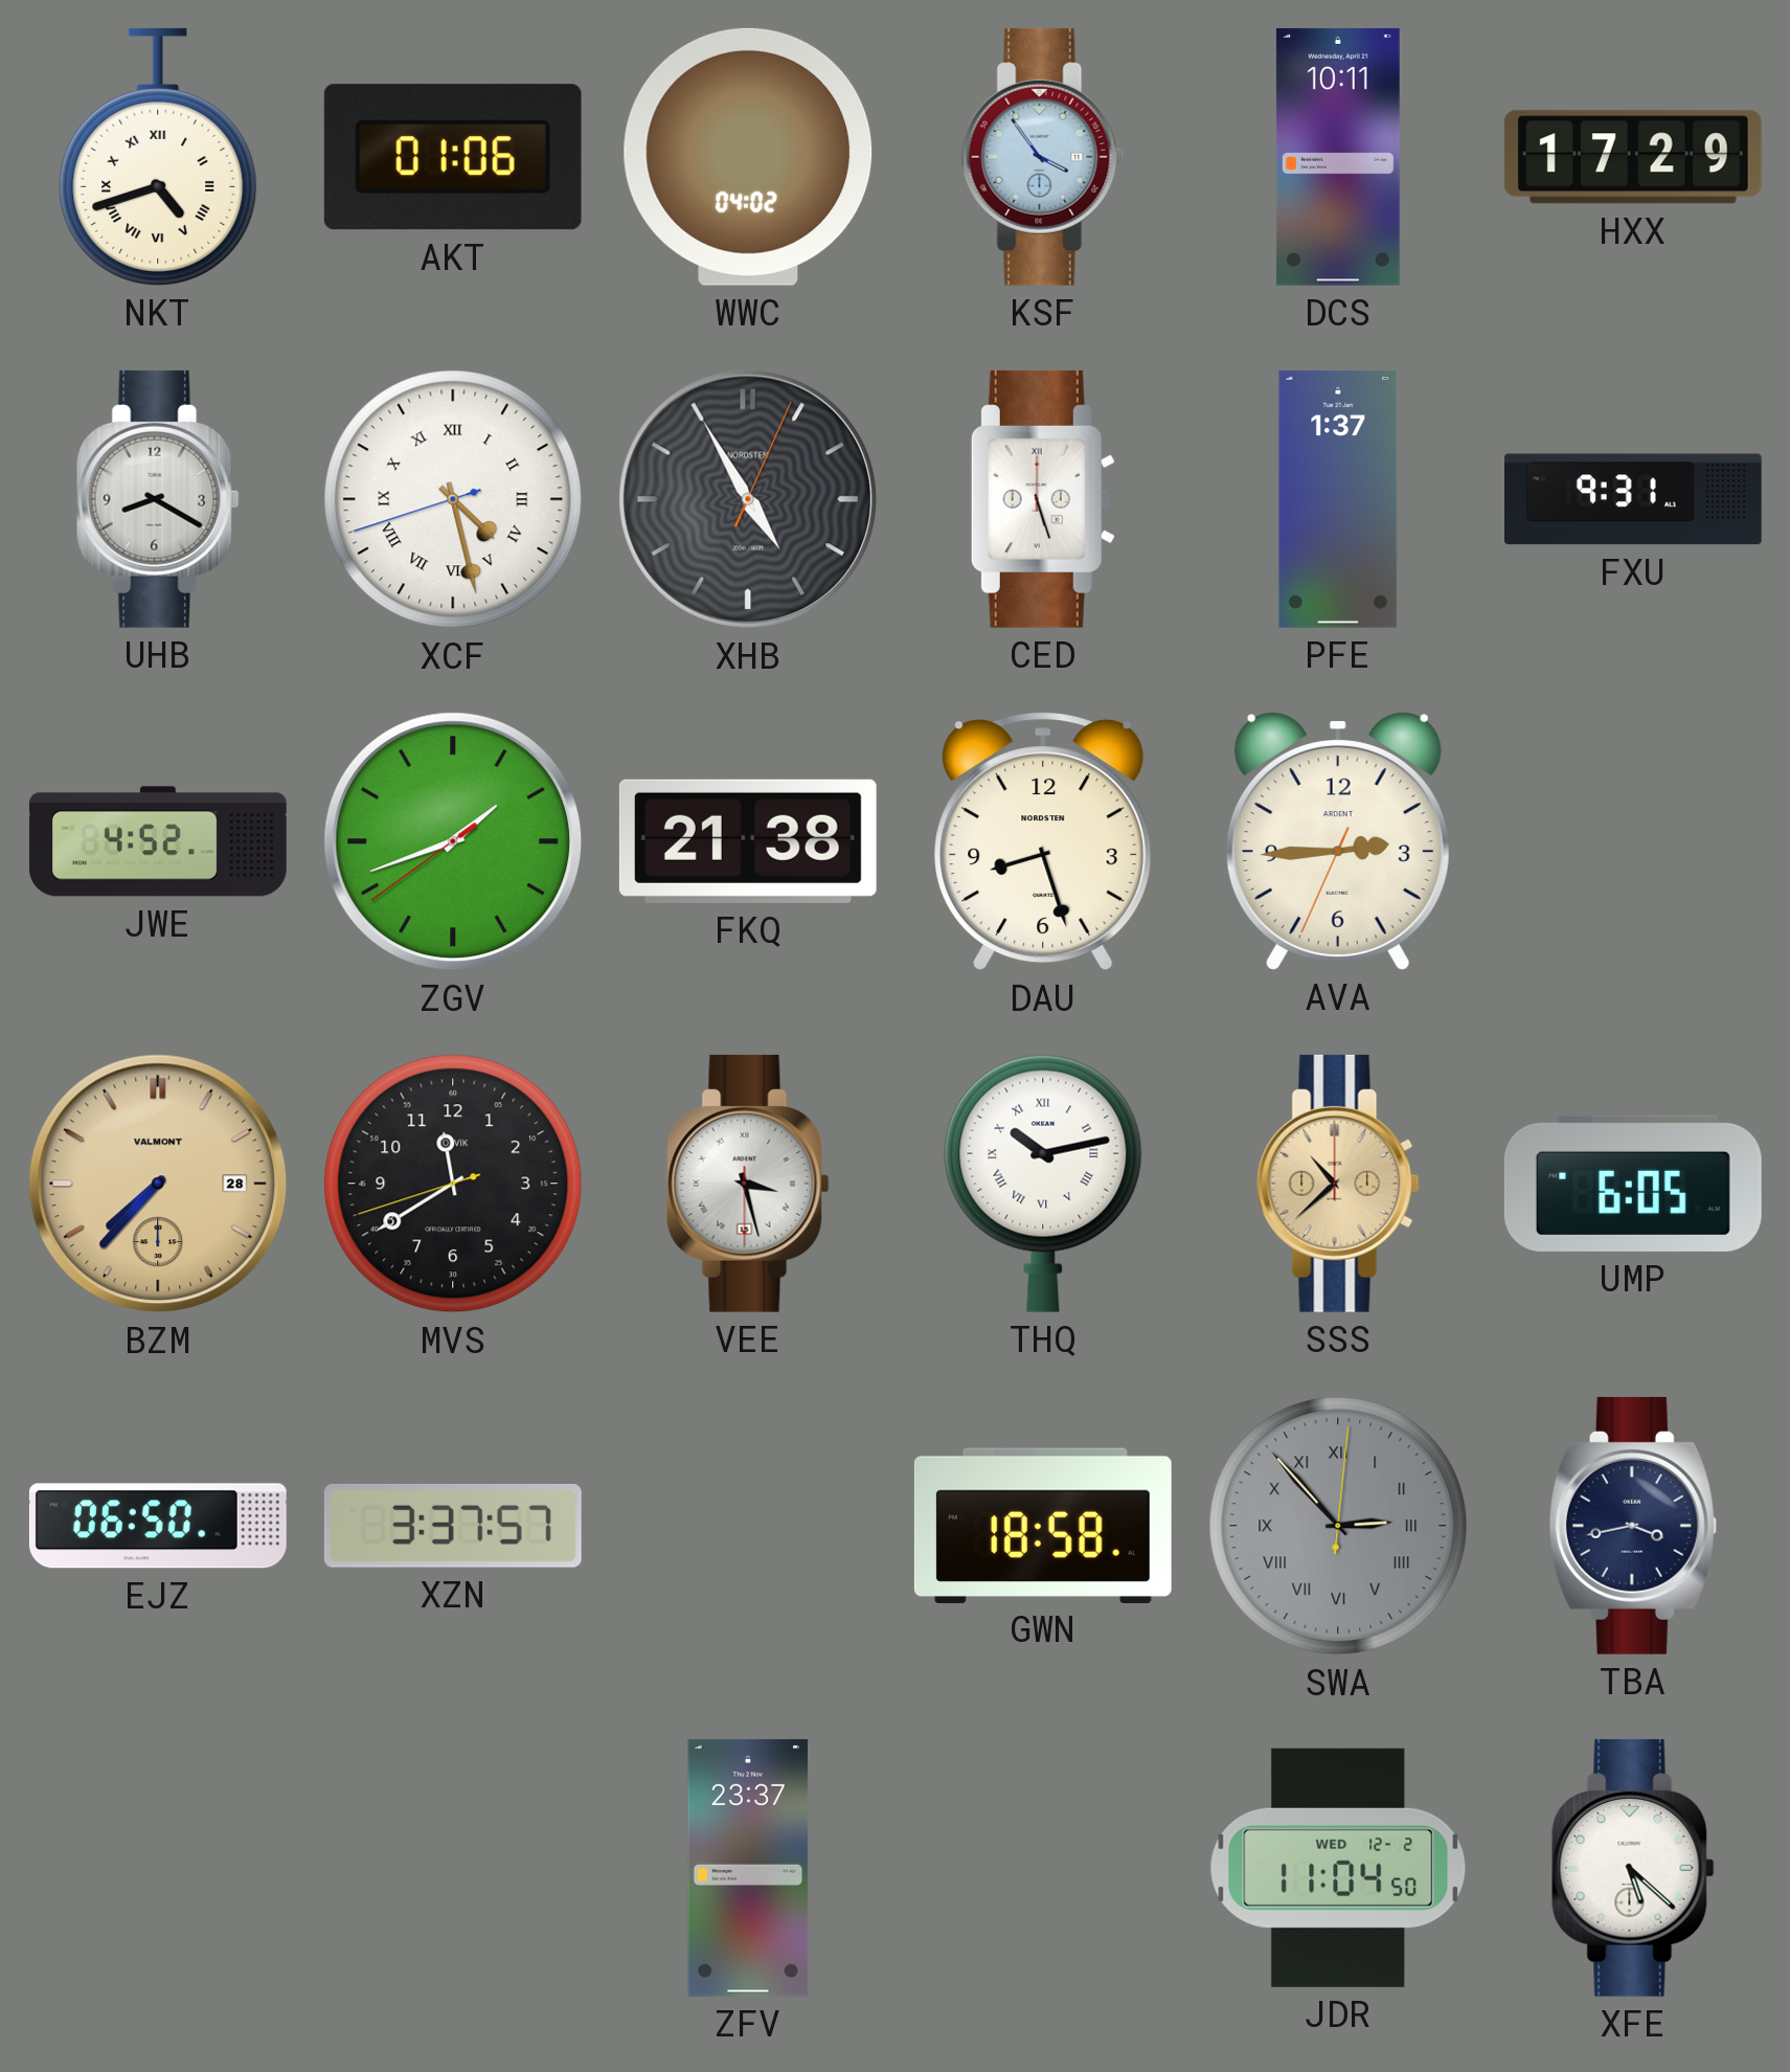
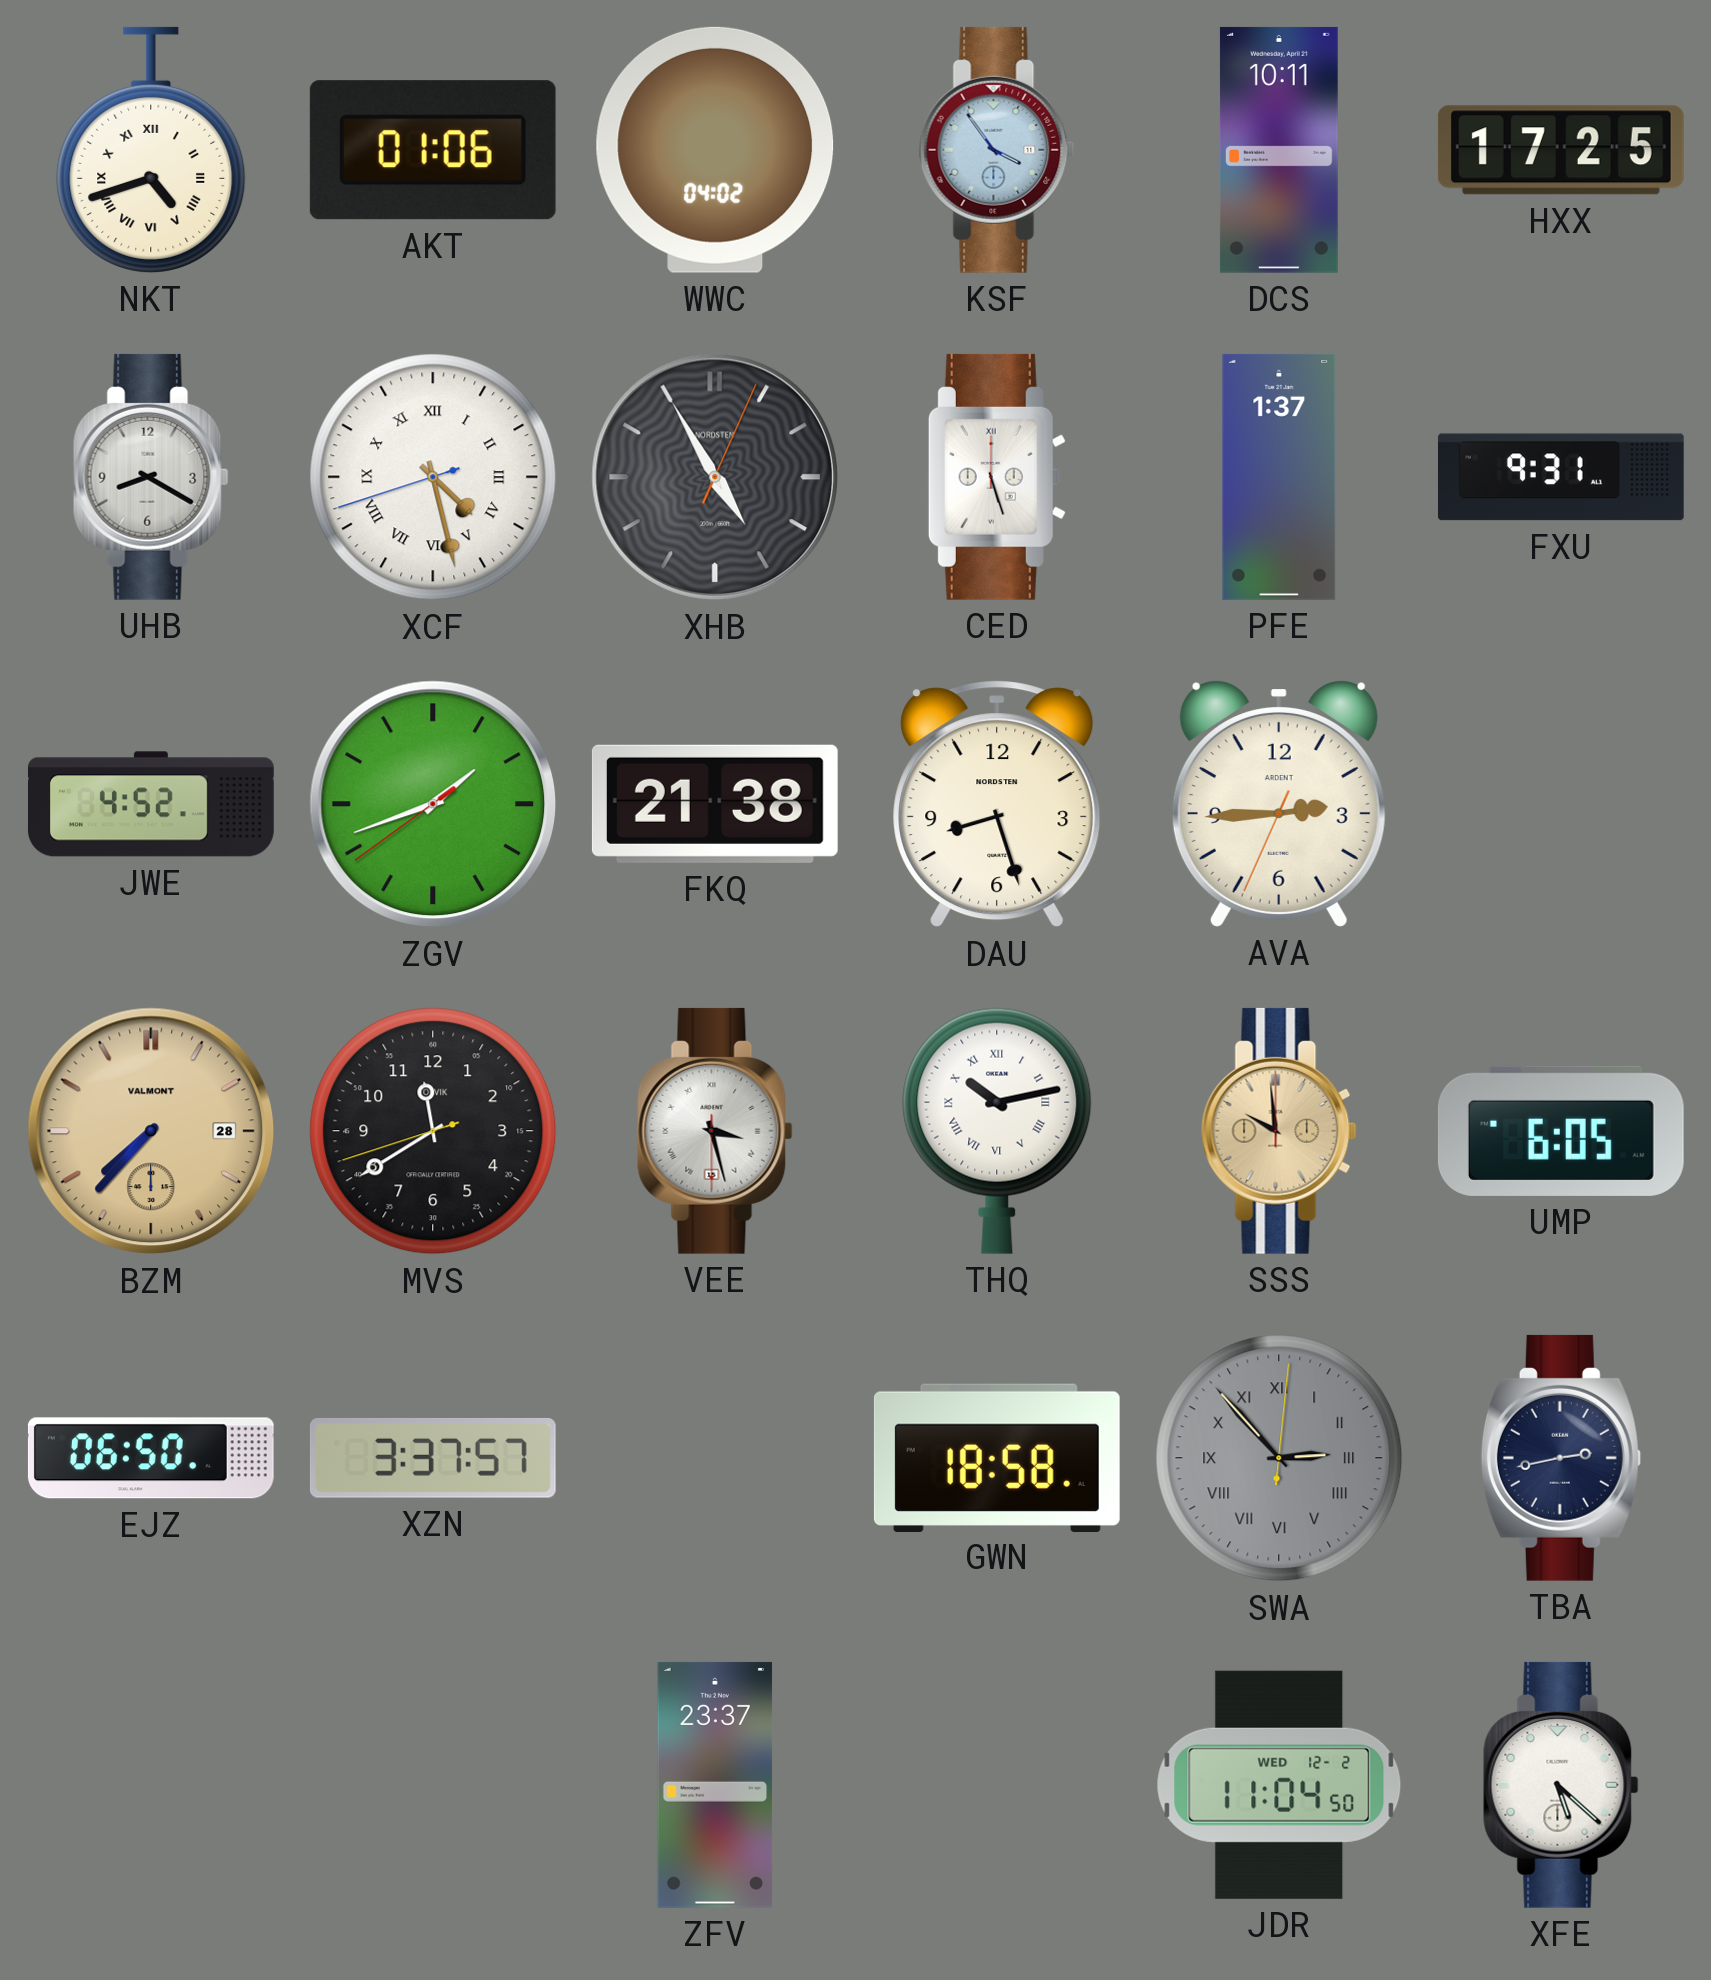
HXX: 17:29 -> 17:25 (1561, 150)
SSS: 10:38 -> 9:59 (1279, 1131)
TBA: 3:43 -> 2:43 (1561, 1458)
